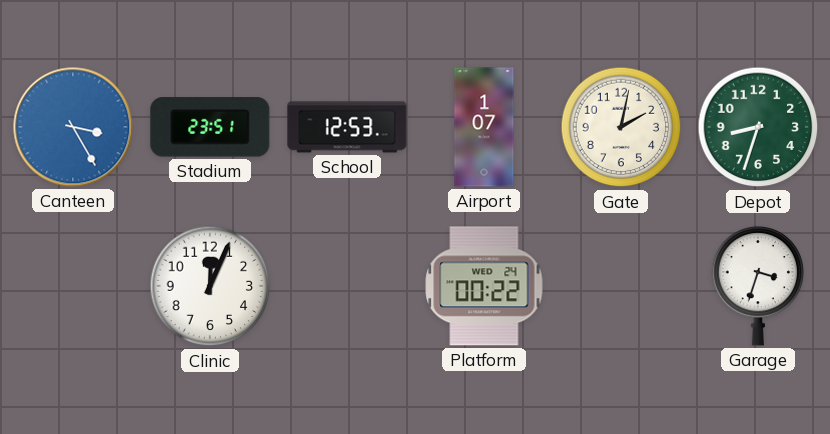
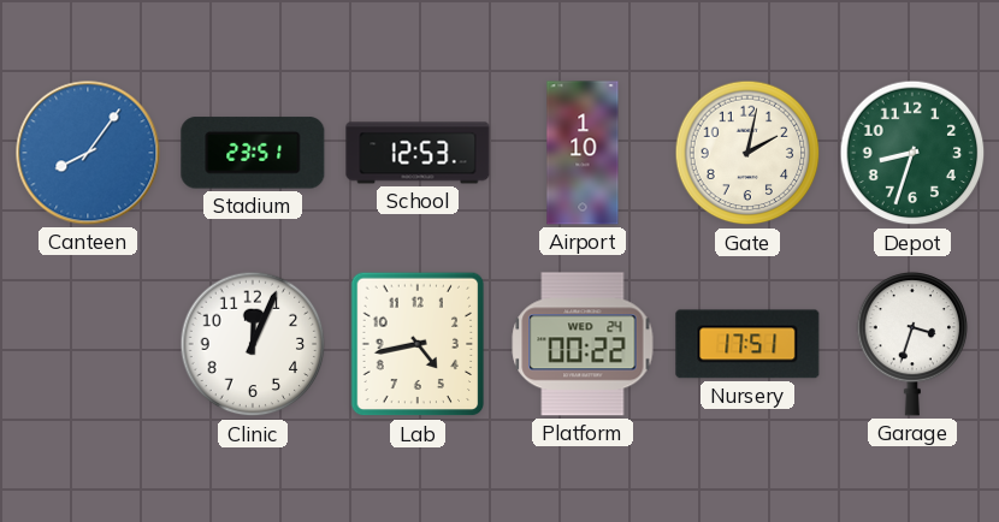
Canteen: 3:25 -> 8:06 (88, 153)
Airport: 1:07 -> 1:10 (583, 153)
Lab: none -> 4:43 (418, 344)
Nursery: none -> 17:51 (747, 344)
